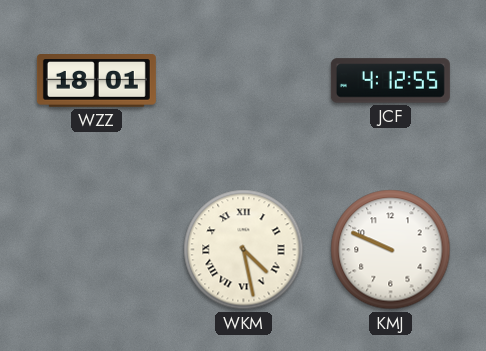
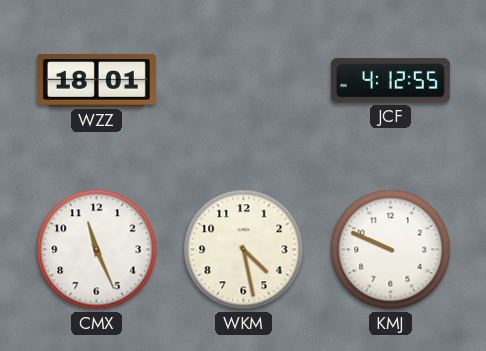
CMX: none -> 11:26 (97, 250)
WKM numerals: Roman -> Arabic (244, 250)
